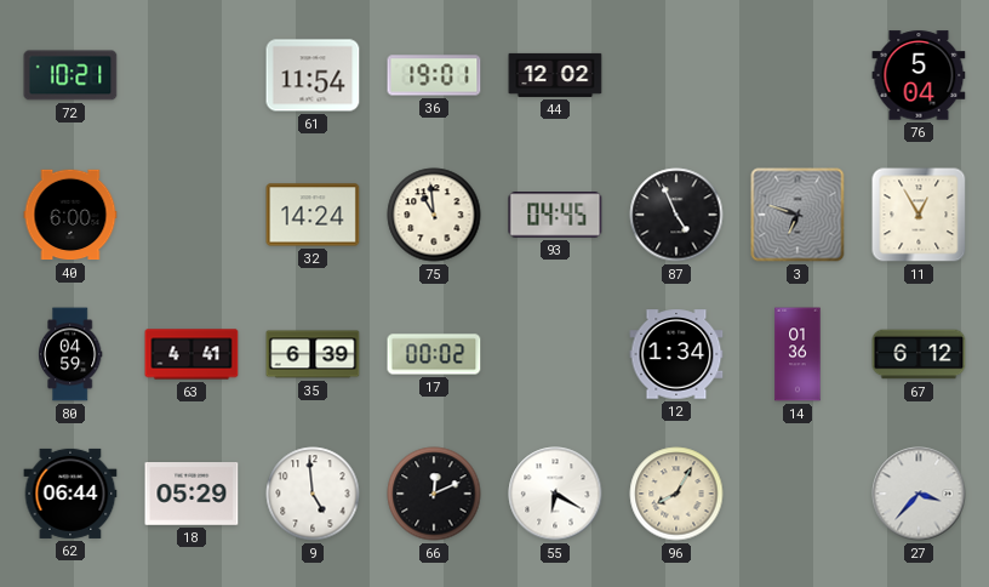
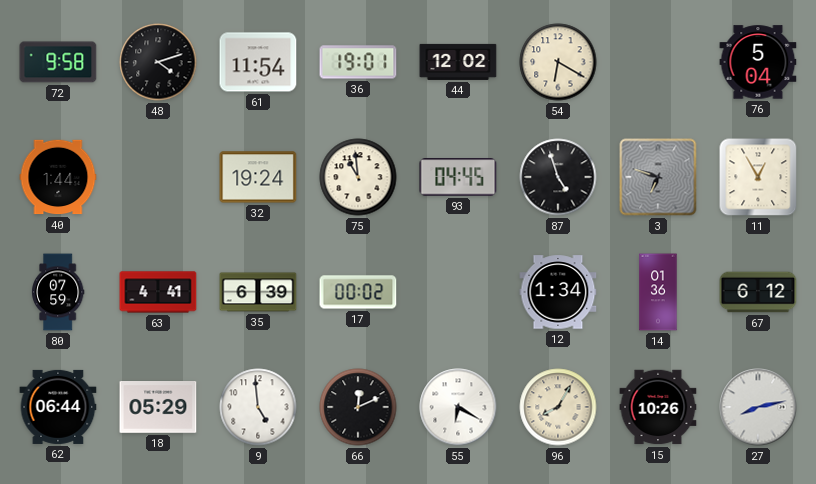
72: 10:21 -> 9:58 (58, 62)
48: none -> 4:12 (158, 62)
54: none -> 6:20 (558, 62)
40: 6:00 -> 1:44 (58, 177)
32: 14:24 -> 19:24 (258, 177)
87: 4:56 -> 4:57 (558, 177)
80: 04:59 -> 07:59 (58, 292)
15: none -> 10:26 (658, 407)
27: 3:37 -> 8:13 (758, 407)
